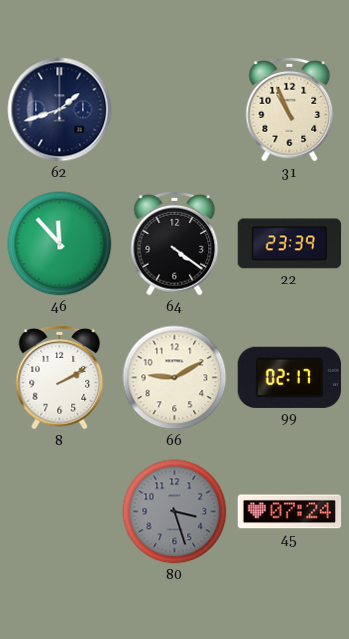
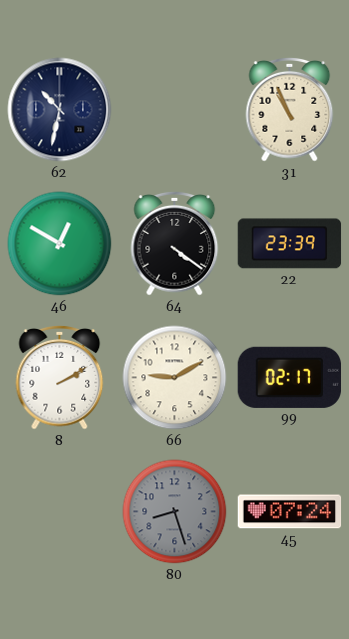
62: 1:42 -> 10:32 (60, 110)
46: 11:53 -> 12:50 (60, 244)
80: 3:27 -> 8:27 (175, 512)
